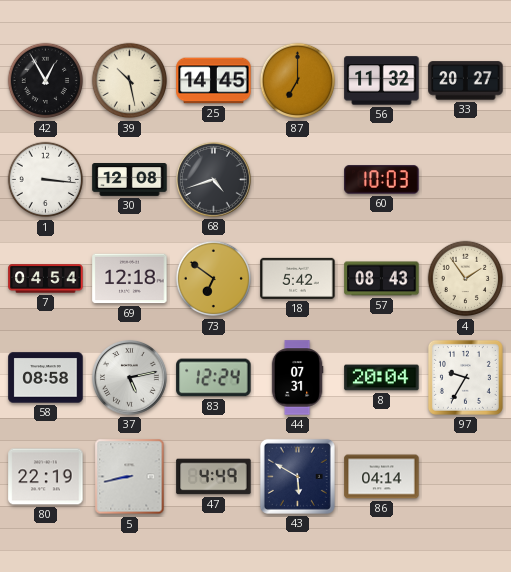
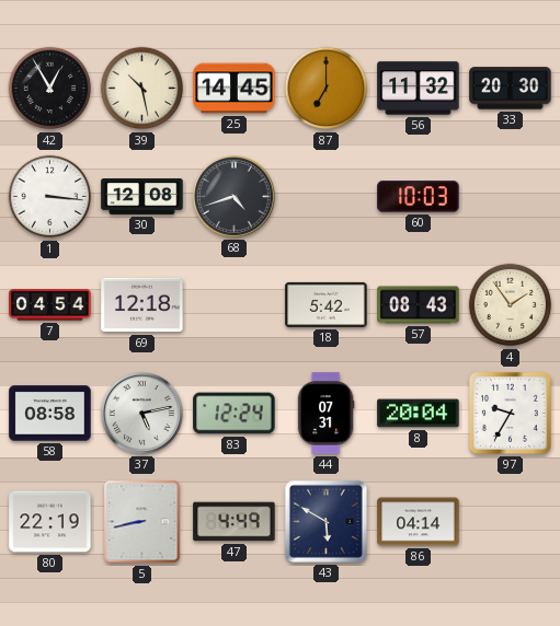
33: 20:27 -> 20:30 (511, 89)
73: 6:51 -> none (214, 279)
